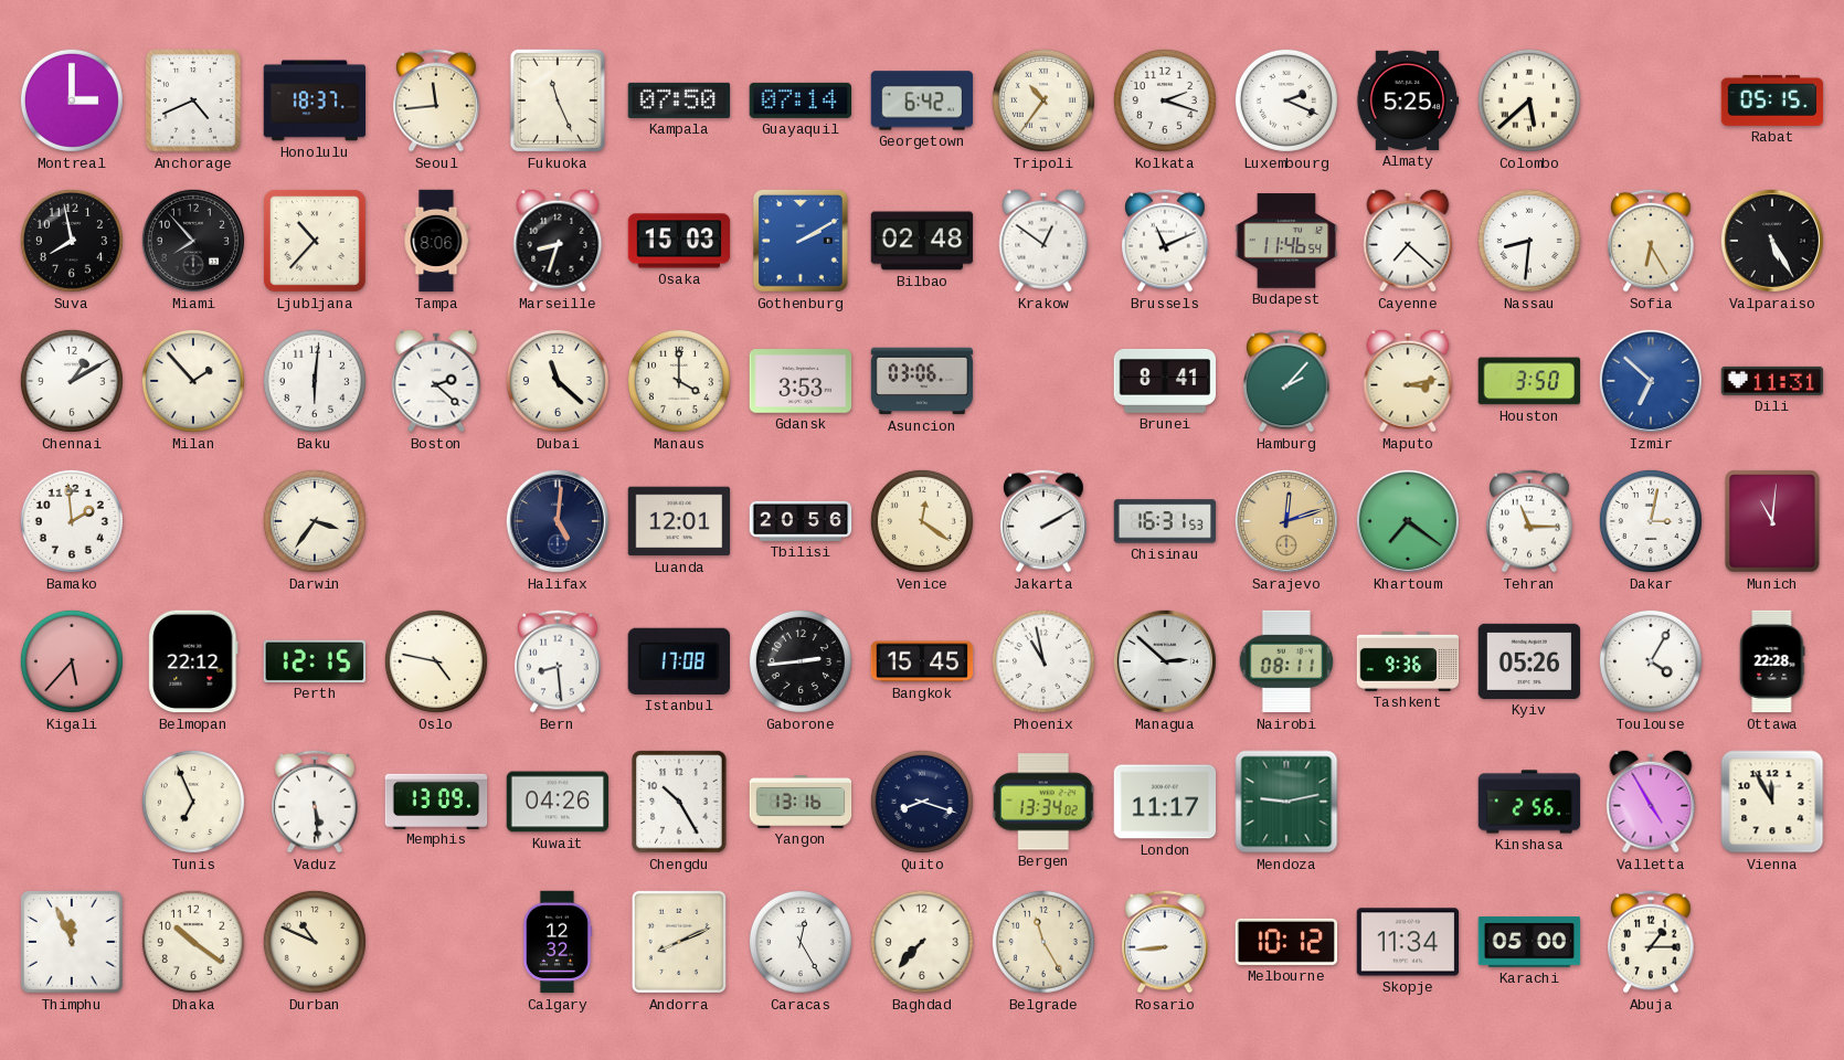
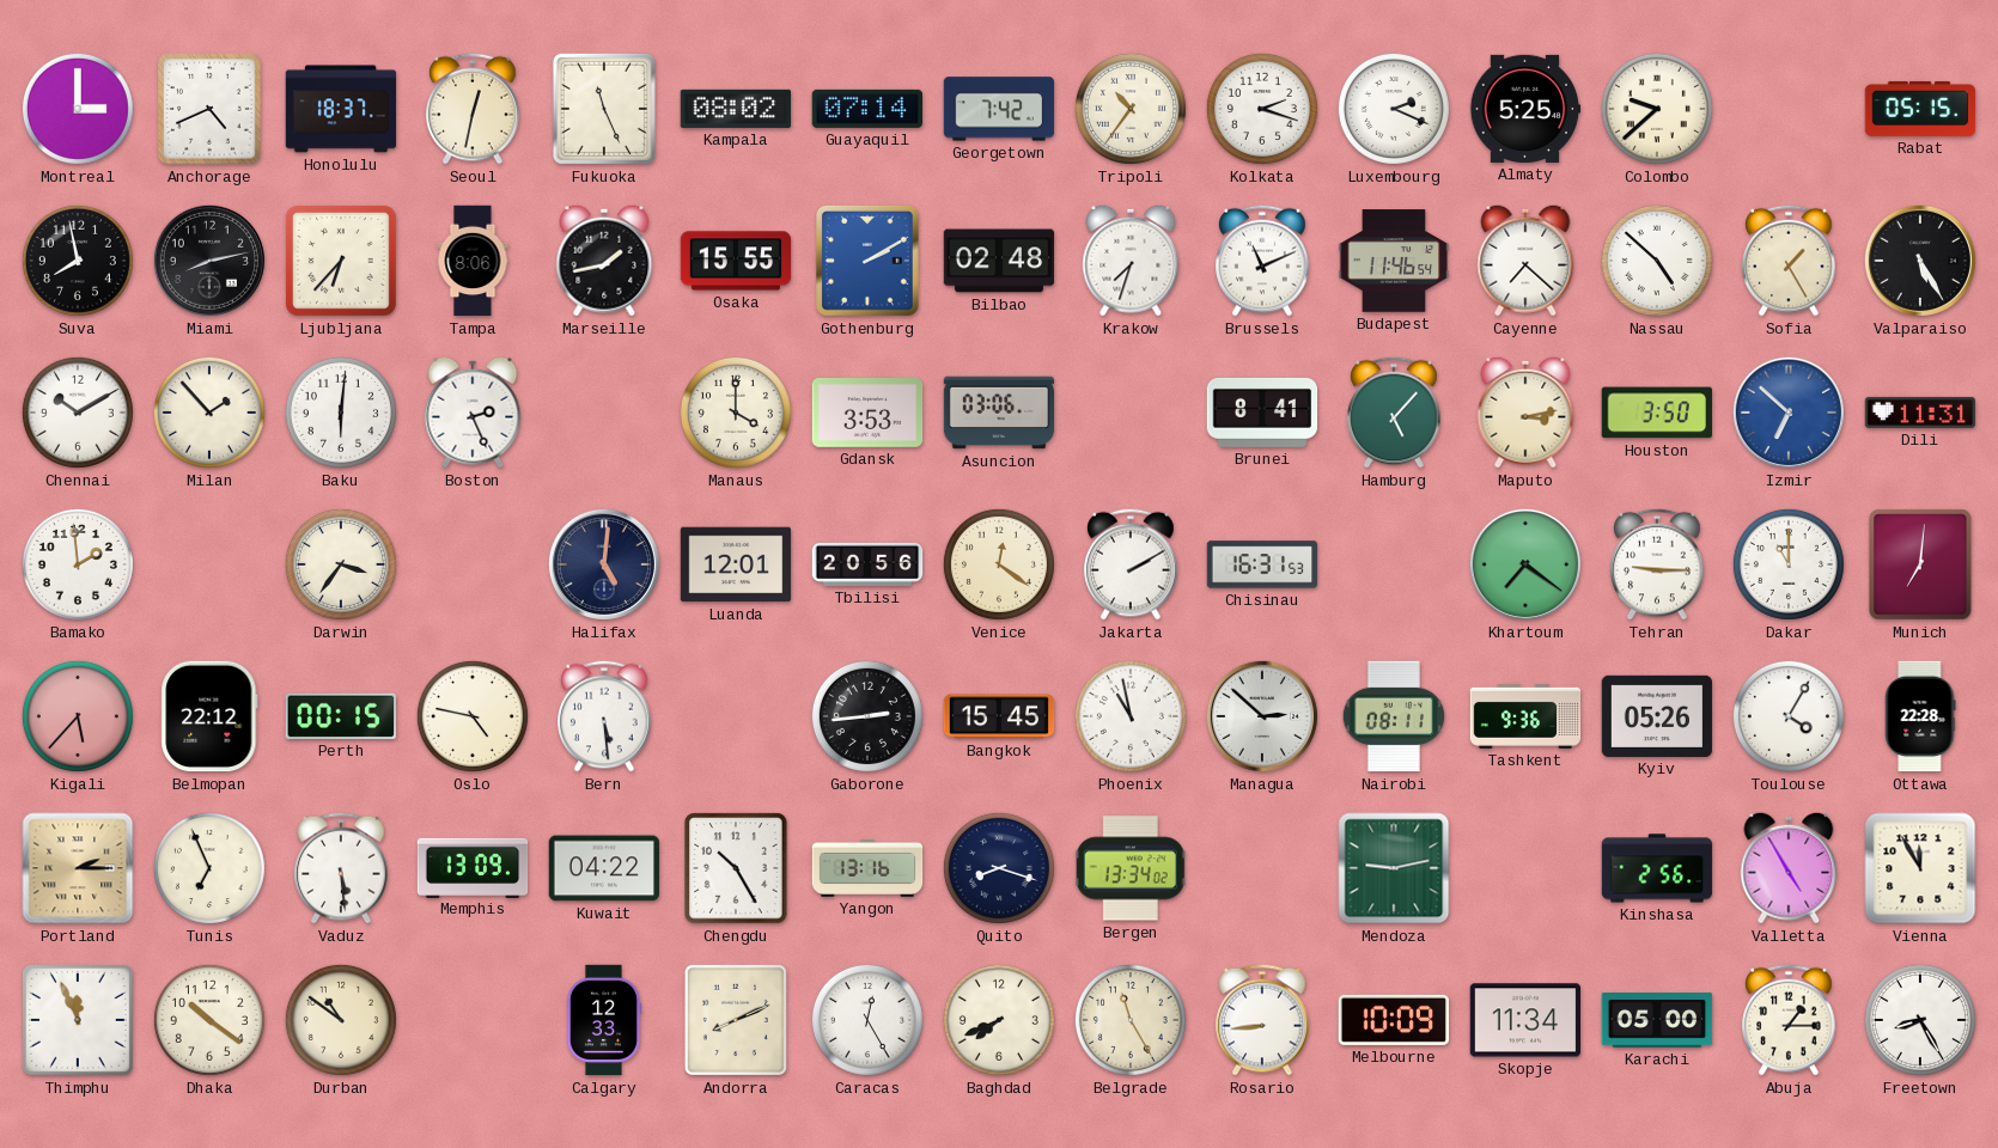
Seoul: 11:44 -> 12:32 (473, 109)
Kampala: 07:50 -> 08:02 (736, 109)
Georgetown: 6:42 -> 7:42 (999, 109)
Colombo: 5:38 -> 9:38 (1657, 109)
Miami: 7:53 -> 8:13 (209, 261)
Ljubljana: 10:37 -> 6:37 (341, 261)
Marseille: 8:33 -> 1:43 (604, 261)
Osaka: 15:03 -> 15:55 (736, 261)
Krakow: 12:51 -> 7:33 (1131, 261)
Nassau: 8:31 -> 4:52 (1657, 261)
Sofia: 6:25 -> 1:25 (1789, 261)
Chennai: 1:10 -> 10:10 (78, 413)
Boston: 2:22 -> 2:26 (473, 413)
Dubai: 11:22 -> none (558, 381)
Hamburg: 2:07 -> 5:07 (1394, 413)
Sarajevo: 12:12 -> none (1286, 521)
Tehran: 11:15 -> 9:15 (1657, 564)
Dakar: 3:02 -> 11:00 (1789, 564)
Munich: 11:01 -> 7:01 (1920, 564)
Perth: 12:15 -> 00:15 (340, 716)
Bern: 8:29 -> 5:29 (604, 716)
Istanbul: 17:08 -> none (679, 661)
Portland: none -> 2:15 (78, 868)
Kuwait: 04:26 -> 04:22 (604, 868)
London: 11:17 -> none (1165, 802)
Durban: 10:49 -> 10:51 (341, 1020)
Calgary: 12:32 -> 12:33 (604, 1020)
Baghdad: 7:37 -> 7:41 (999, 1020)
Melbourne: 10:12 -> 10:09 (1394, 1020)
Freetown: none -> 8:25 (1920, 1020)
